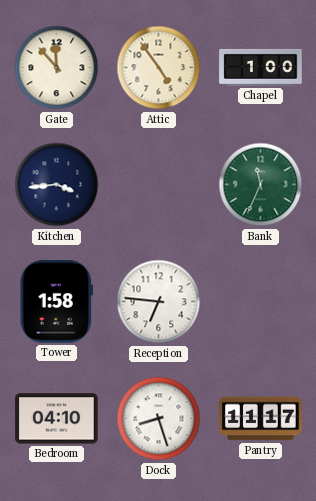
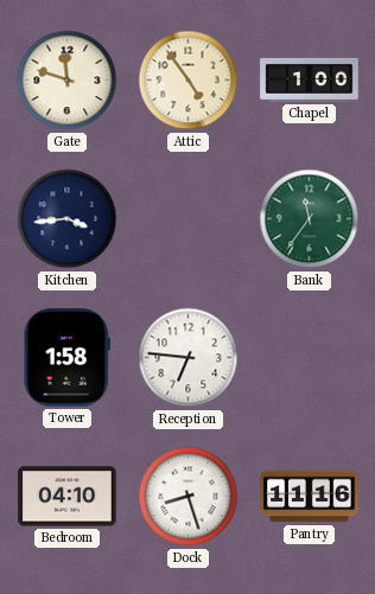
Gate: 11:53 -> 11:48 (68, 81)
Bank: 11:34 -> 11:36 (310, 219)
Pantry: 11:17 -> 11:16 (310, 497)
